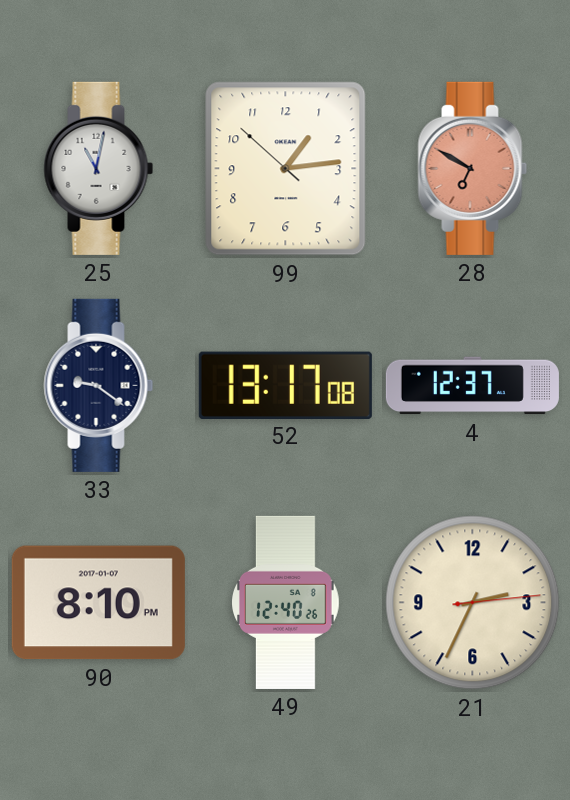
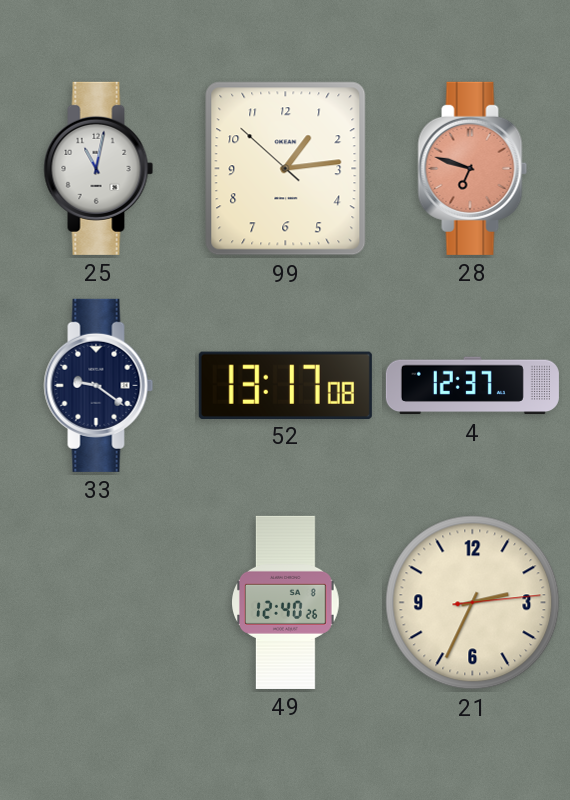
28: 6:50 -> 6:48 (473, 168)
90: 8:10 -> none (98, 603)
